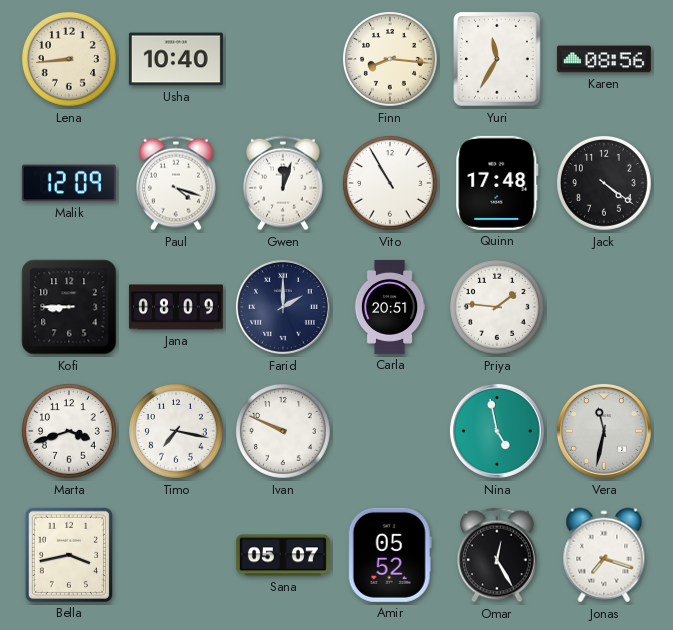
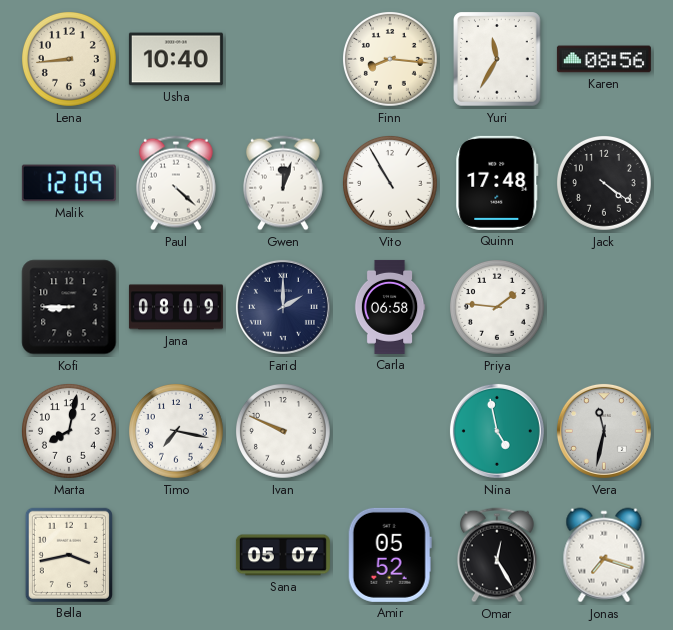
Paul: 4:18 -> 4:22 (177, 183)
Carla: 20:51 -> 06:58 (390, 307)
Marta: 3:42 -> 8:02 (70, 432)
